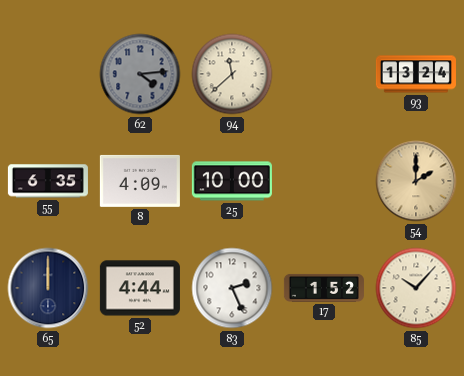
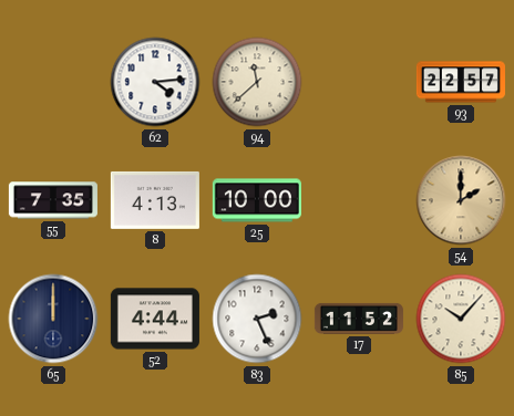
62 dial: grey -> white (155, 82)
93: 13:24 -> 22:57 (461, 82)
55: 6:35 -> 7:35 (53, 200)
8: 4:09 -> 4:13 (155, 200)
17: 1:52 -> 11:52 (359, 319)
